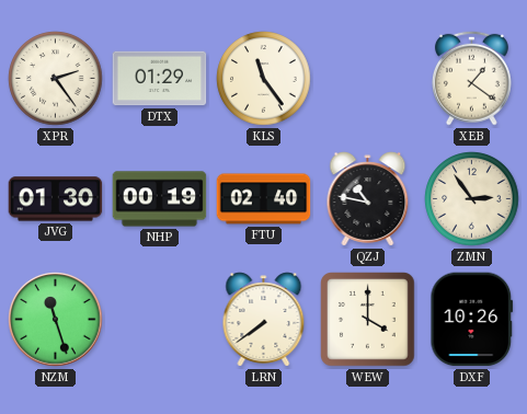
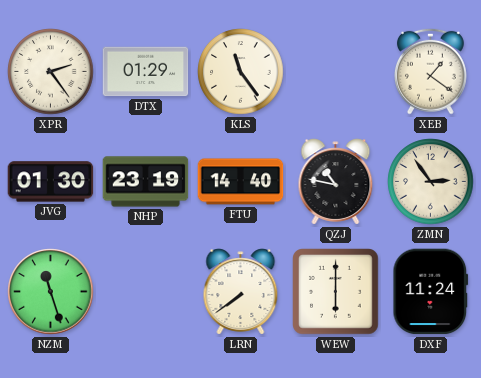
NHP: 00:19 -> 23:19 (146, 182)
FTU: 02:40 -> 14:40 (241, 182)
WEW: 4:00 -> 6:00 (336, 292)
DXF: 10:26 -> 11:24 (431, 292)
